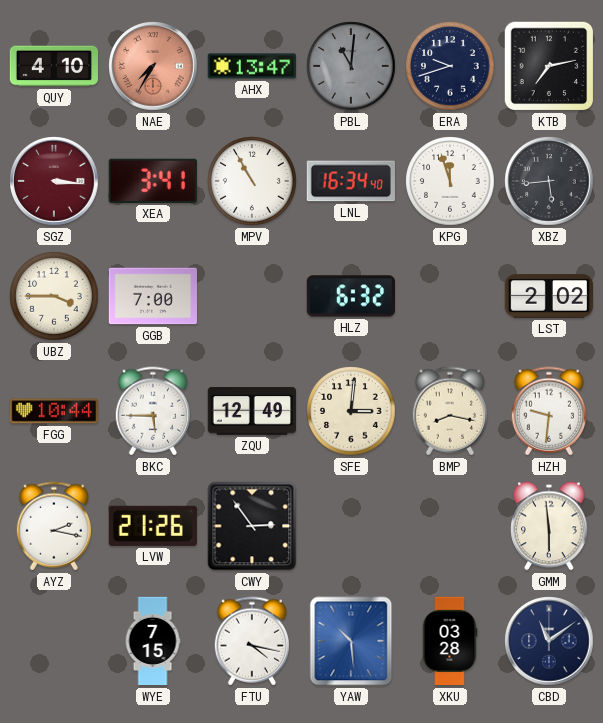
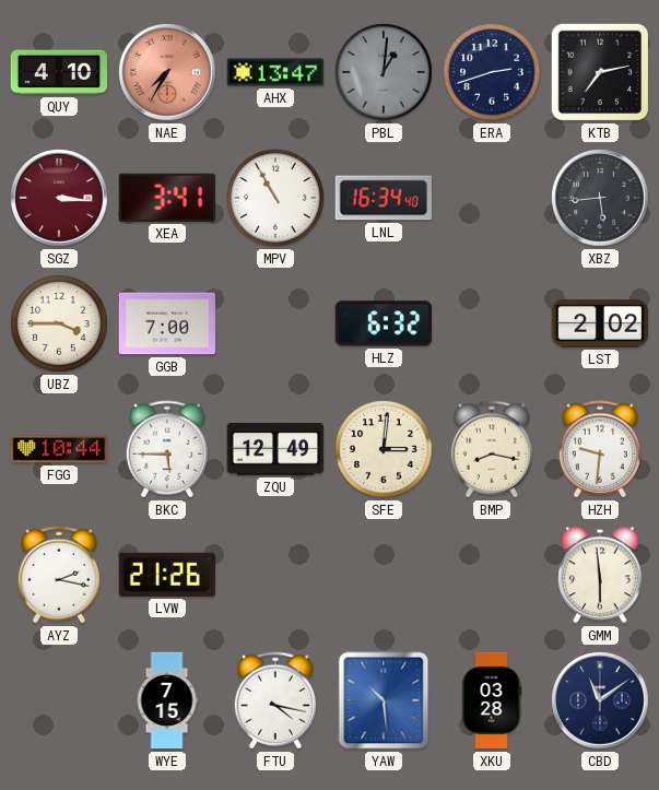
PBL: 11:01 -> 1:01 (384, 72)
ERA: 9:42 -> 2:42 (492, 72)
KPG: 11:57 -> none (450, 181)
CWY: 2:54 -> none (252, 526)
